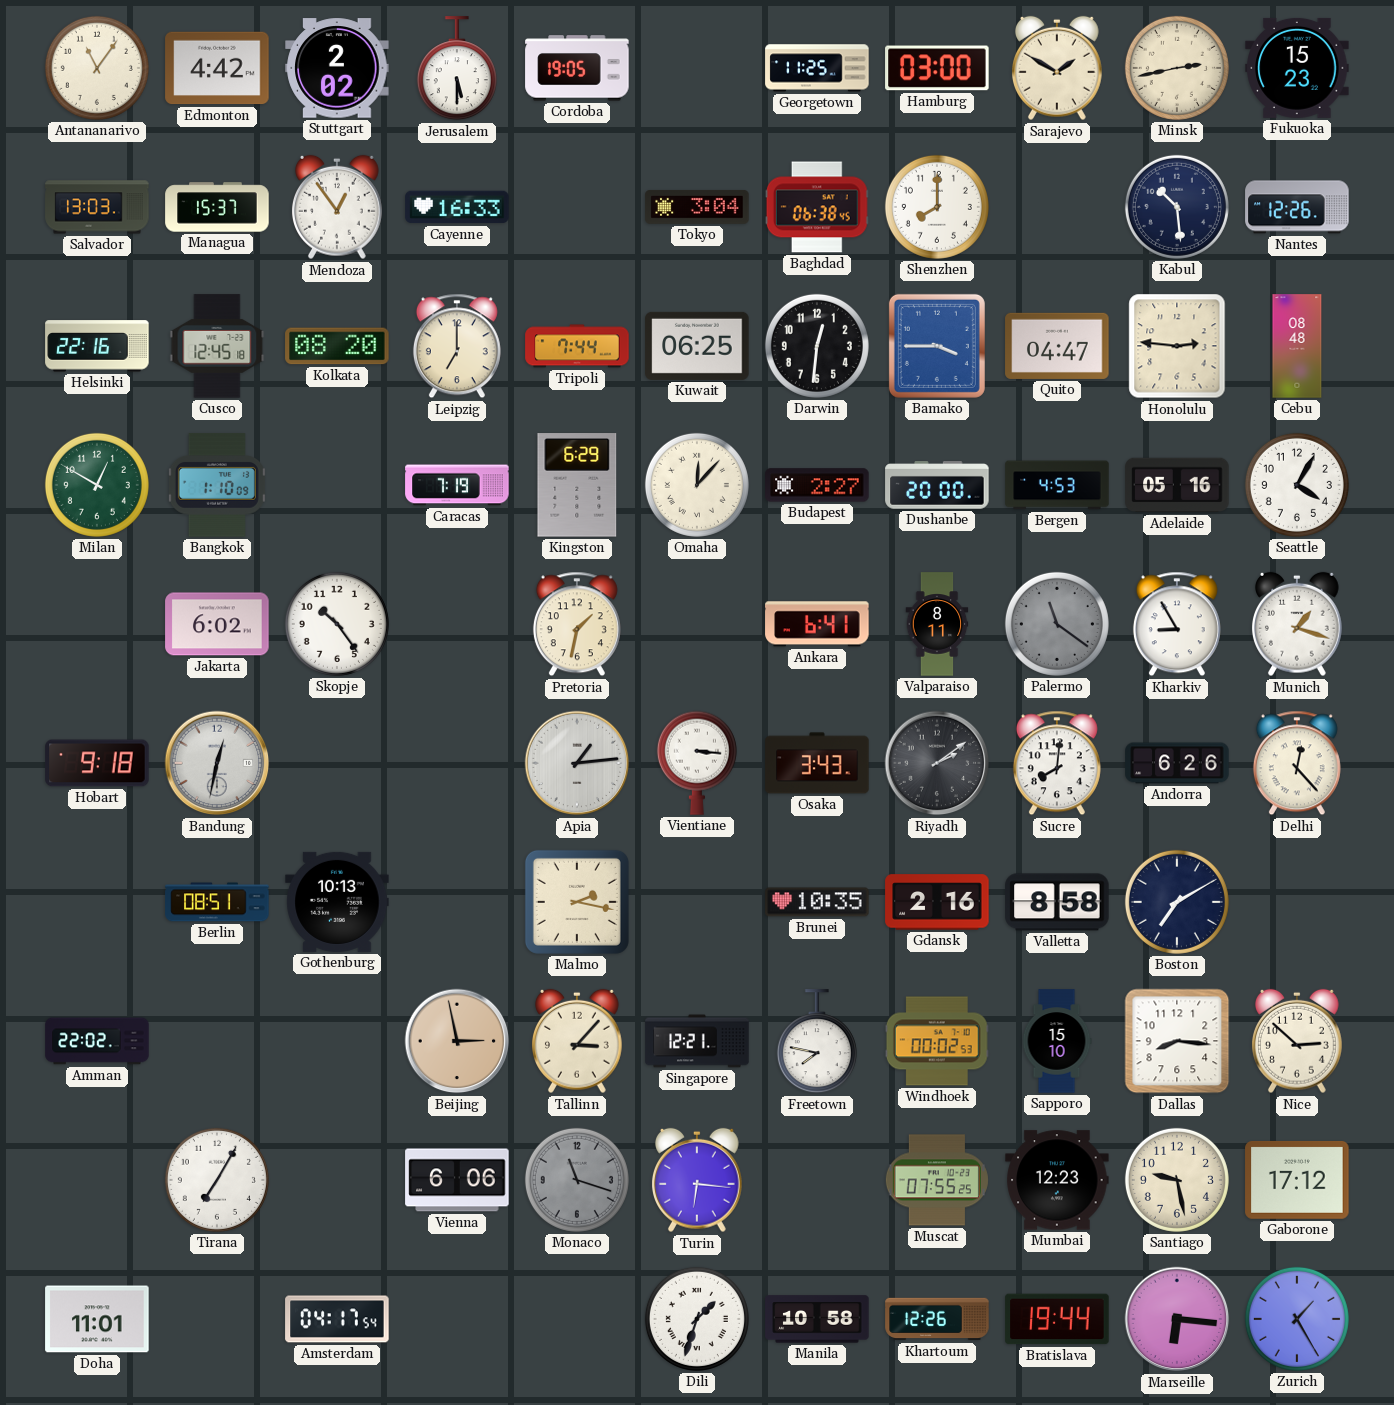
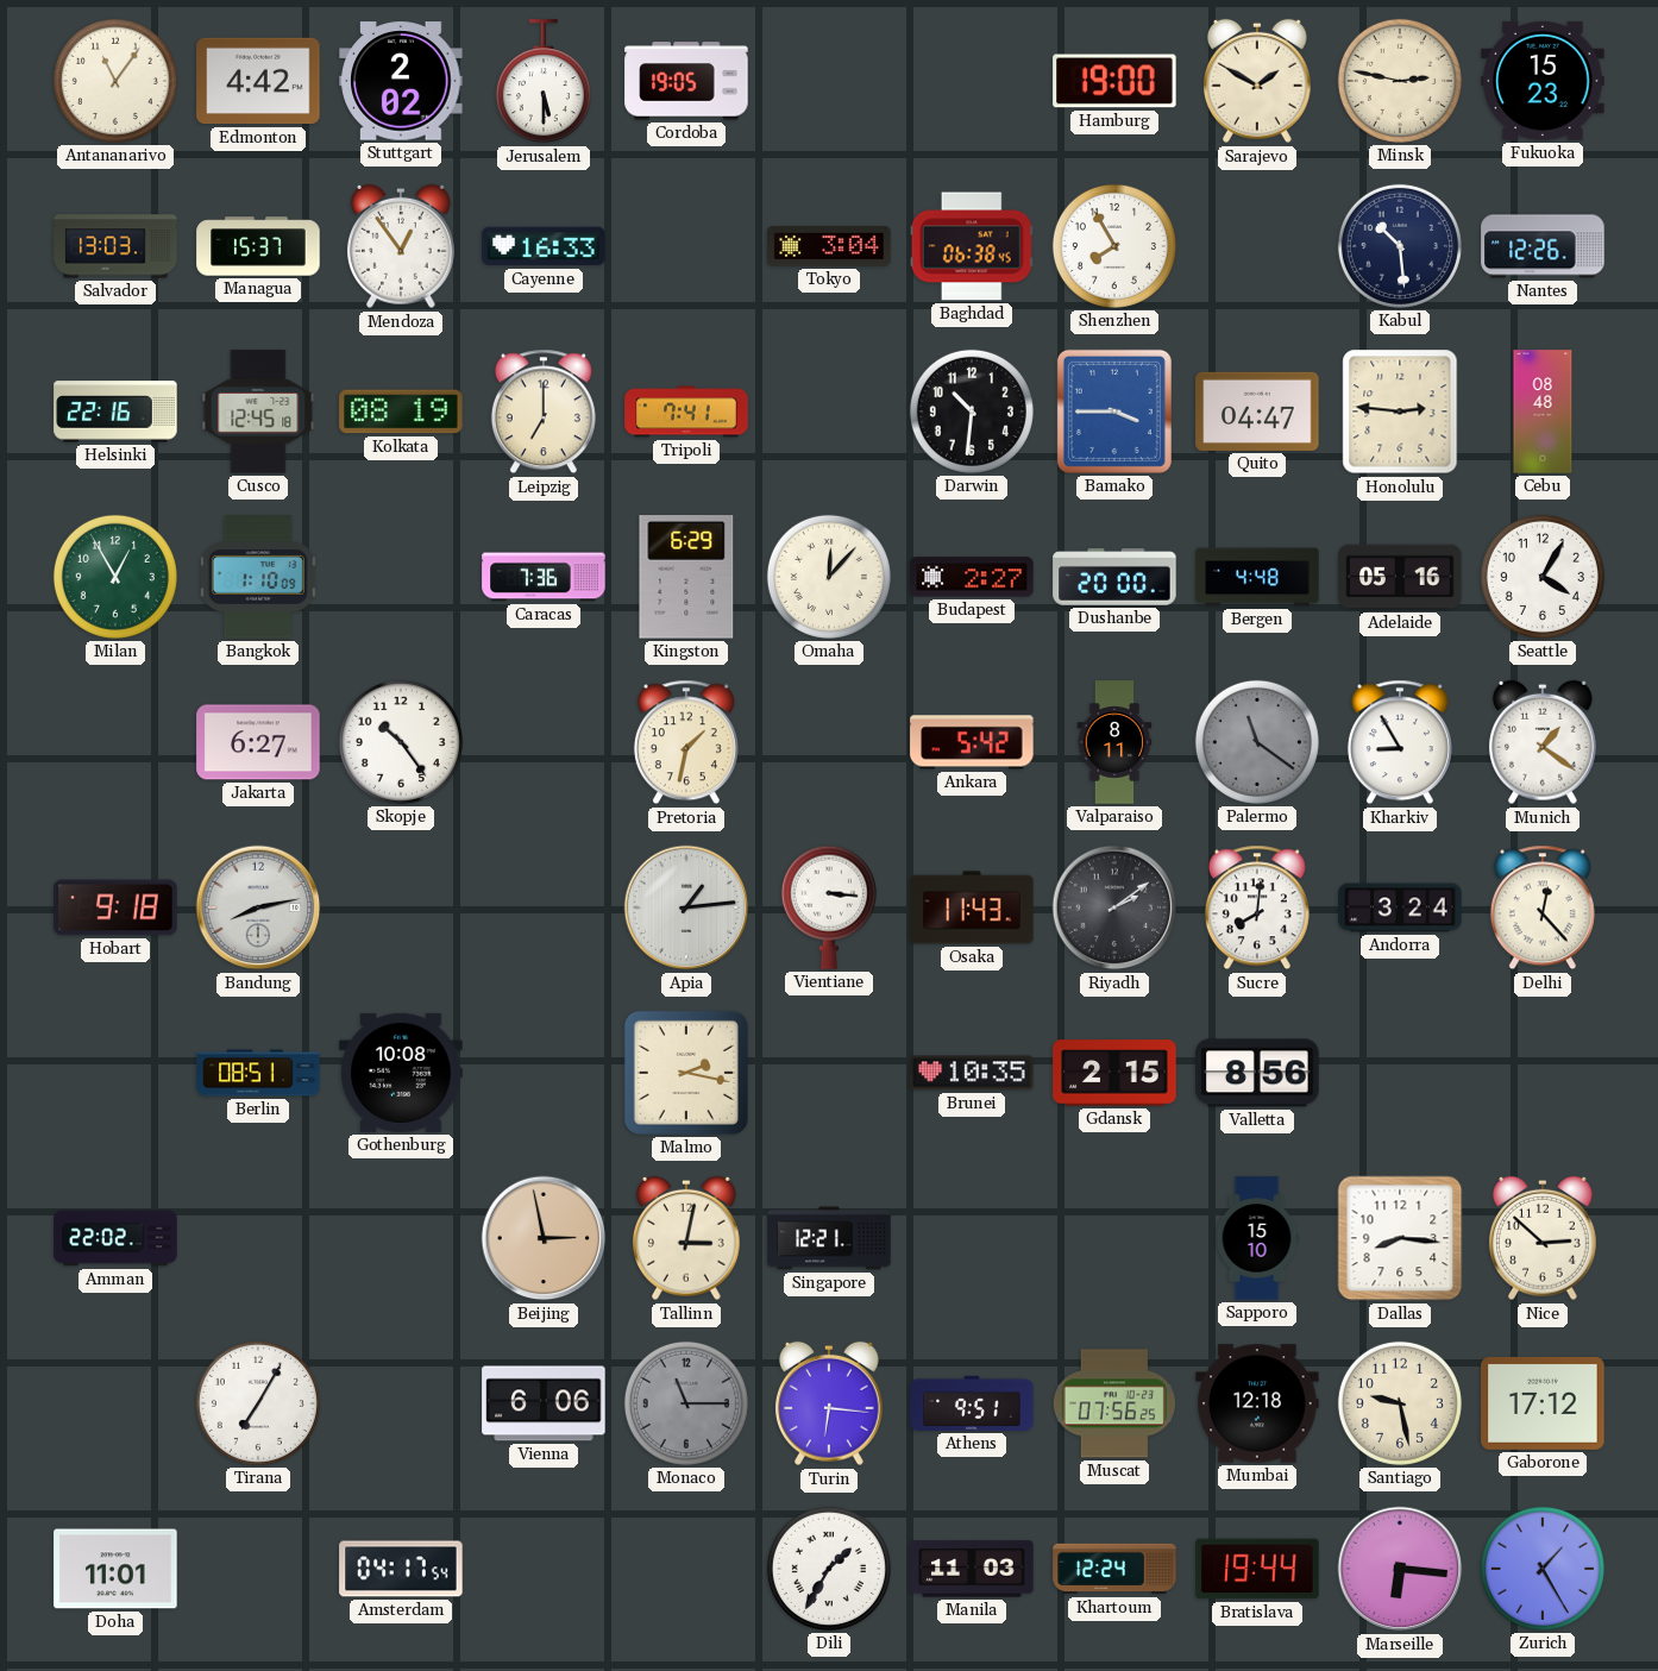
Georgetown: 11:25 -> none (817, 68)
Hamburg: 03:00 -> 19:00 (1114, 81)
Minsk: 2:43 -> 2:47 (1400, 81)
Shenzhen: 8:00 -> 7:55 (1114, 246)
Kolkata: 08:20 -> 08:19 (401, 412)
Tripoli: 7:44 -> 7:41 (686, 412)
Kuwait: 06:25 -> none (697, 346)
Darwin: 12:31 -> 10:31 (972, 412)
Milan: 12:50 -> 12:55 (115, 577)
Caracas: 7:19 -> 7:36 (544, 577)
Bergen: 4:53 -> 4:48 (1257, 577)
Jakarta: 6:02 -> 6:27 (258, 742)
Ankara: 6:41 -> 5:42 (972, 742)
Munich: 1:18 -> 1:21 (1543, 742)
Bandung: 12:32 -> 8:13 (258, 907)
Osaka: 3:43 -> 11:43 (972, 907)
Andorra: 6:26 -> 3:24 (1400, 907)
Gothenburg: 10:13 -> 10:08 (401, 1073)
Gdansk: 2:16 -> 2:15 (1114, 1073)
Valletta: 8:58 -> 8:56 (1257, 1073)
Boston: 7:10 -> none (1177, 902)
Tallinn: 3:07 -> 3:02 (686, 1238)
Freetown: 7:47 -> none (817, 1042)
Windhoek: 00:02 -> none (937, 1041)
Monaco: 11:18 -> 11:15 (686, 1403)
Athens: none -> 9:51 (972, 1403)
Muscat: 07:55 -> 07:56 (1114, 1403)
Mumbai: 12:23 -> 12:18 (1257, 1403)
Dili: 1:33 -> 1:35 (829, 1569)
Manila: 10:58 -> 11:03 (972, 1569)
Khartoum: 12:26 -> 12:24 (1114, 1569)
